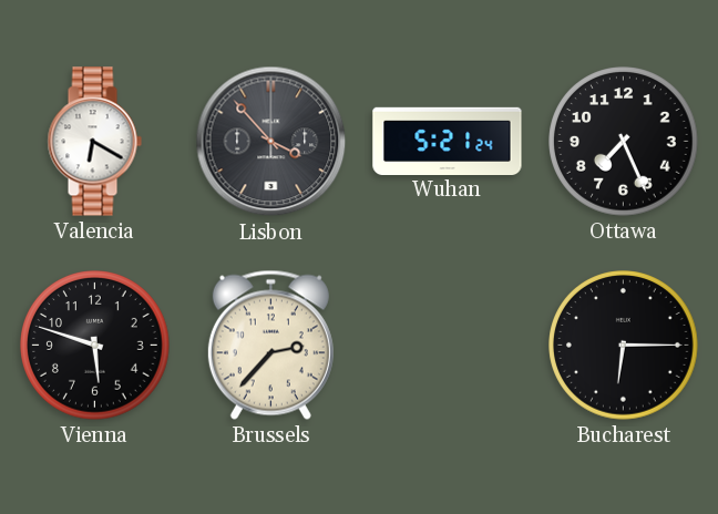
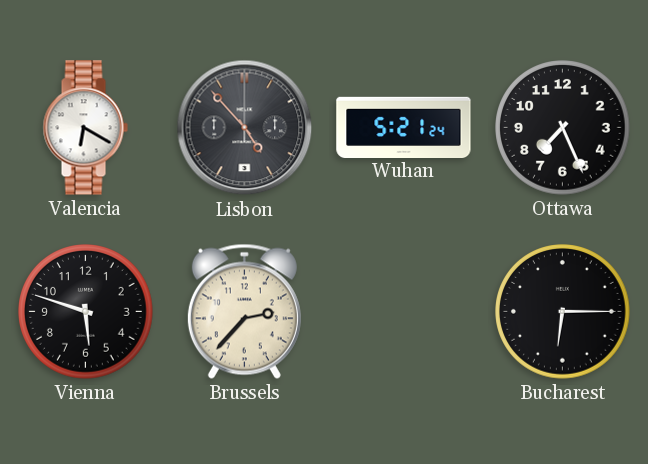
Lisbon: 3:53 -> 4:53 (245, 128)
